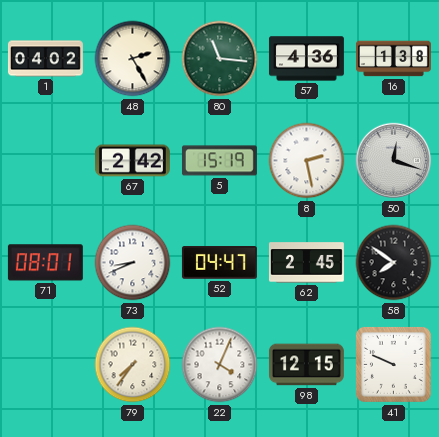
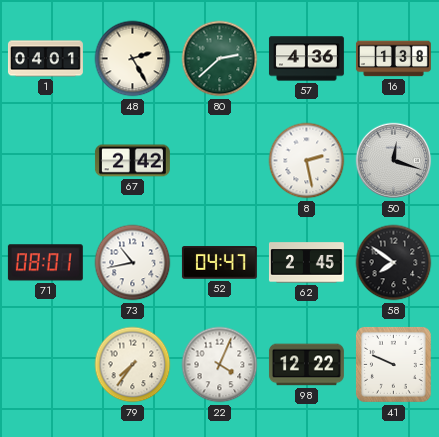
1: 04:02 -> 04:01 (46, 59)
80: 11:16 -> 2:38 (220, 59)
5: 15:19 -> none (219, 161)
73: 8:41 -> 10:43 (133, 263)
98: 12:15 -> 12:22 (306, 365)
